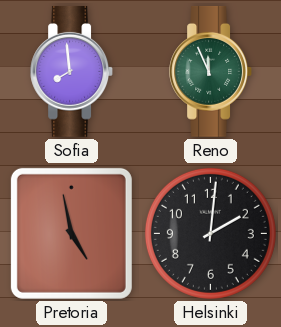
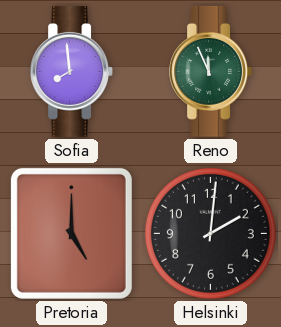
Pretoria: 4:58 -> 5:00 (71, 233)
